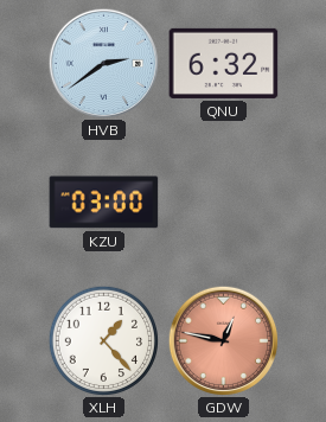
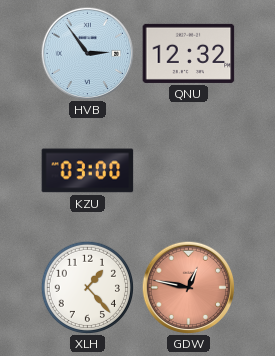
HVB: 2:39 -> 2:54 (87, 53)
QNU: 6:32 -> 12:32 (189, 53)
